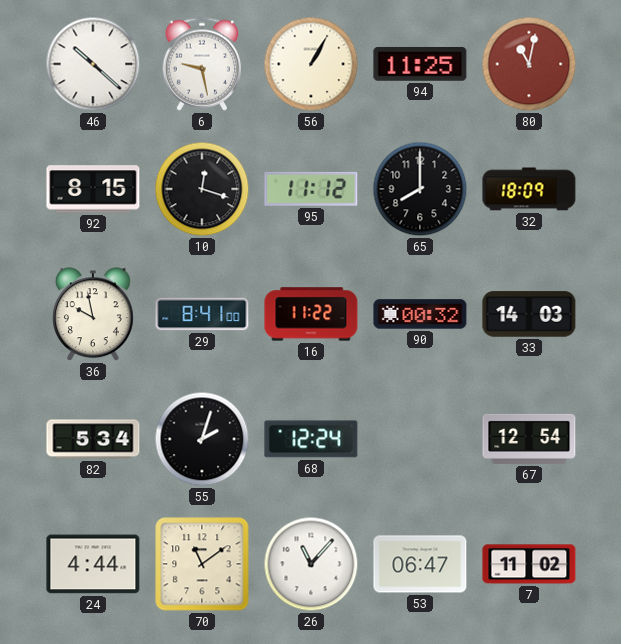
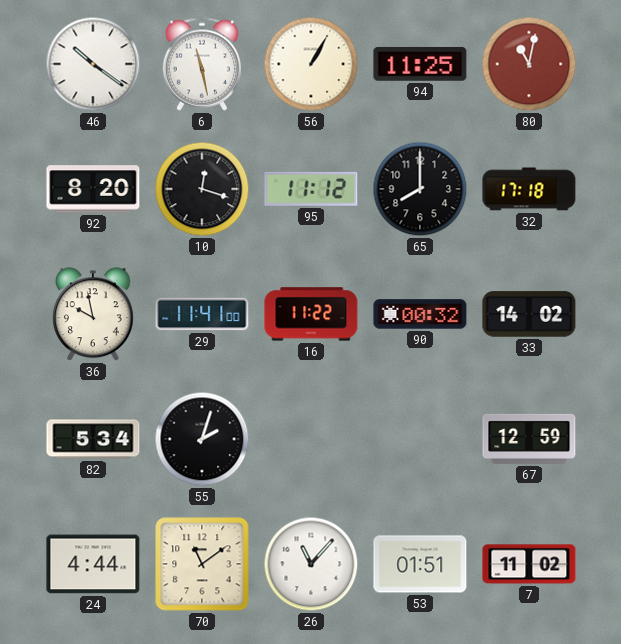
46: 10:22 -> 10:21 (93, 64)
6: 9:28 -> 11:28 (201, 64)
92: 8:15 -> 8:20 (93, 189)
32: 18:09 -> 17:18 (529, 189)
29: 8:41 -> 11:41 (202, 314)
33: 14:03 -> 14:02 (529, 314)
68: 12:24 -> none (311, 439)
67: 12:54 -> 12:59 (529, 439)
53: 06:47 -> 01:51 (420, 564)
